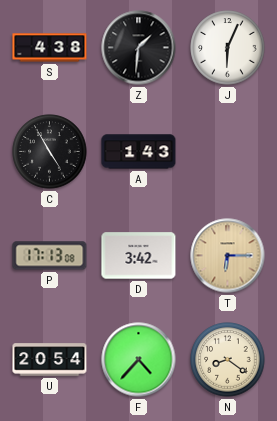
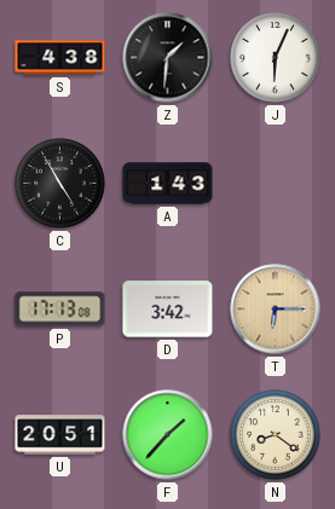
U: 20:54 -> 20:51 (60, 435)
F: 4:37 -> 1:37 (168, 435)
